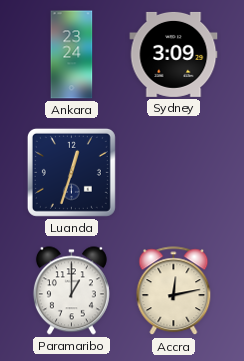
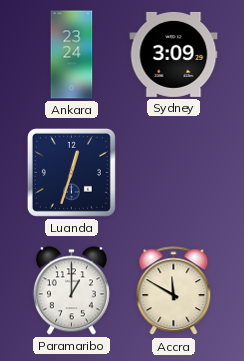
Accra: 12:13 -> 11:50 (174, 291)
